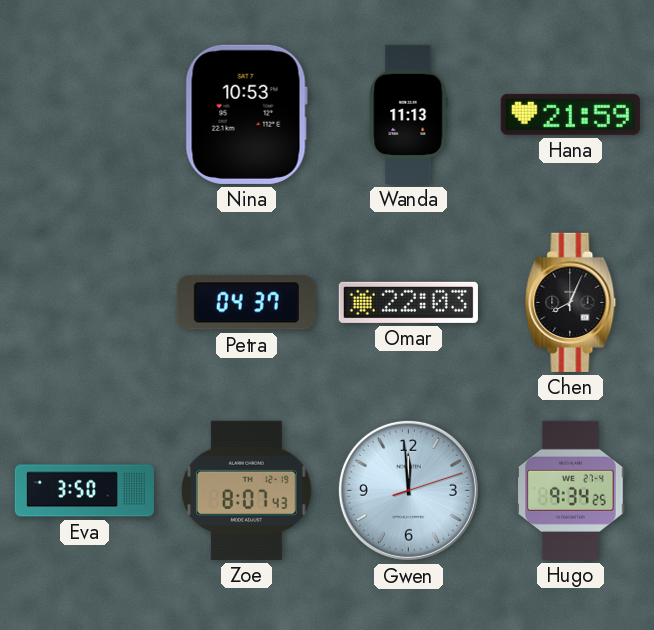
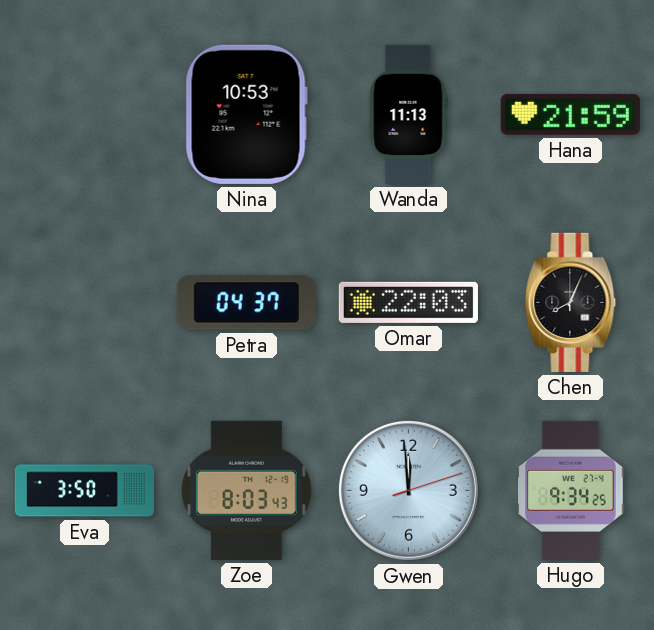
Zoe: 8:07 -> 8:03 (246, 490)
